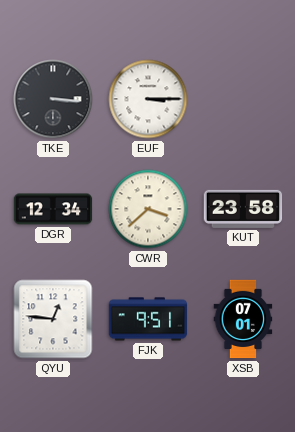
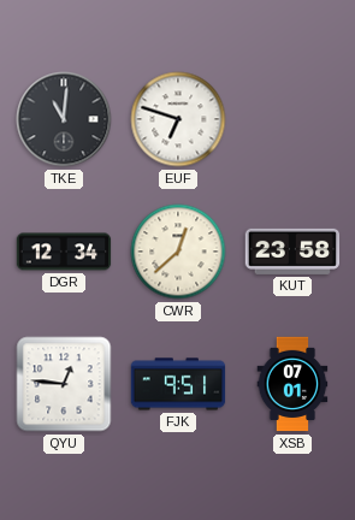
TKE: 3:16 -> 11:01 (64, 119)
EUF: 3:15 -> 6:48 (178, 119)
CWR: 3:38 -> 12:38 (178, 252)
